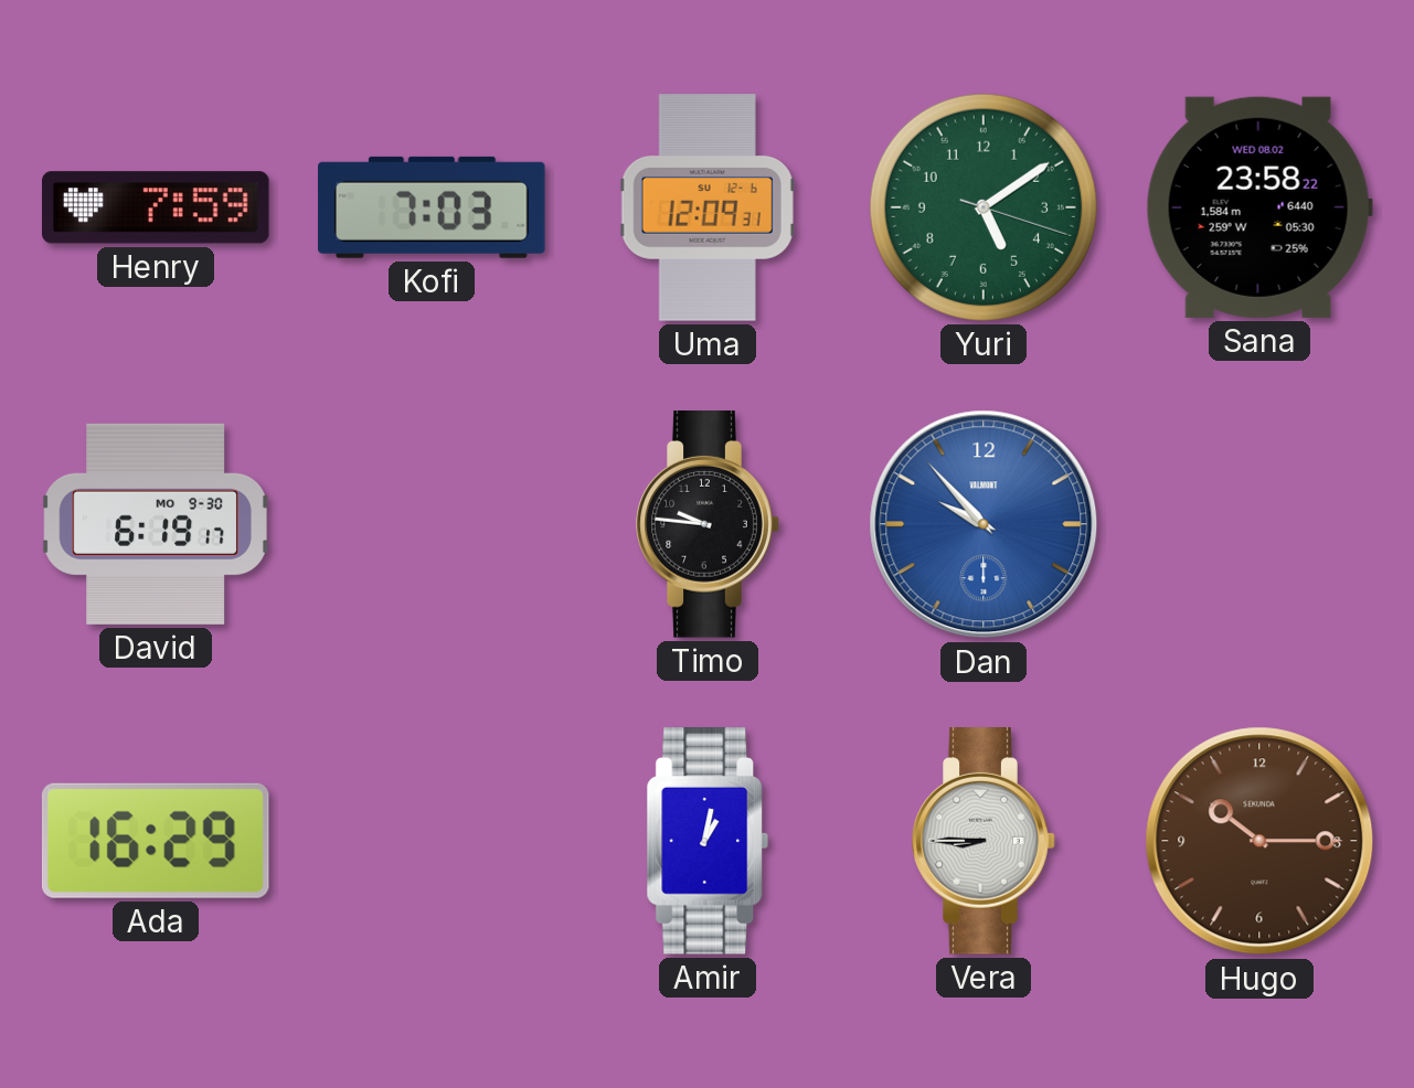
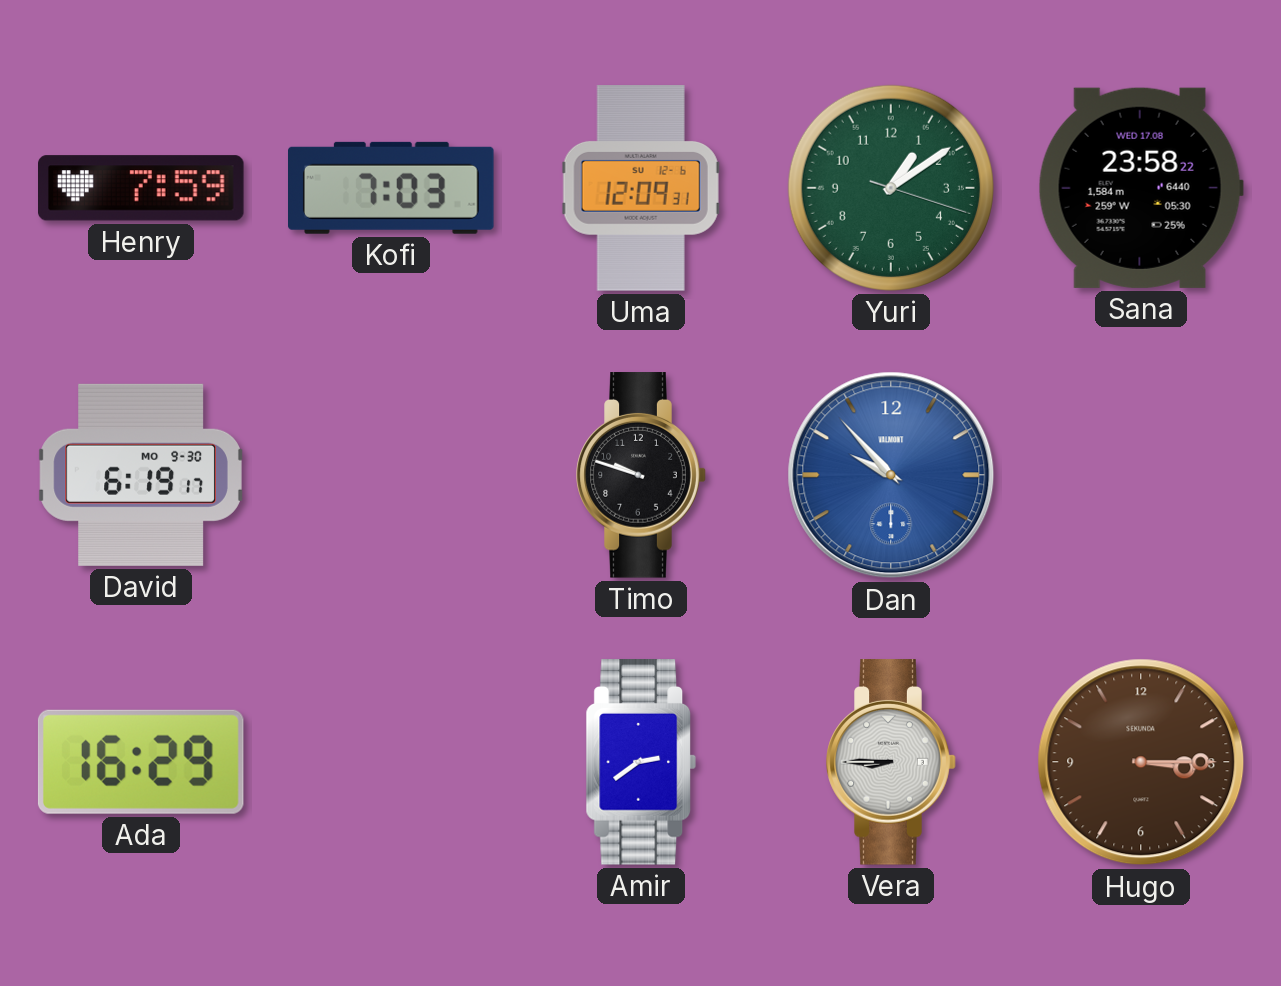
Yuri: 5:09 -> 1:09 (891, 188)
Sana date: WED 08.02 -> WED 17.08 (1141, 188)
Timo: 9:46 -> 9:48 (641, 475)
Amir: 1:02 -> 2:39 (641, 762)
Hugo: 10:15 -> 3:15 (1141, 762)
